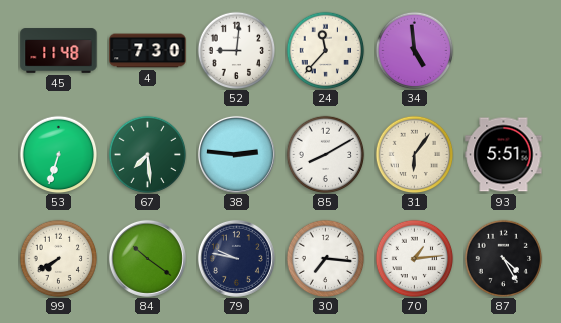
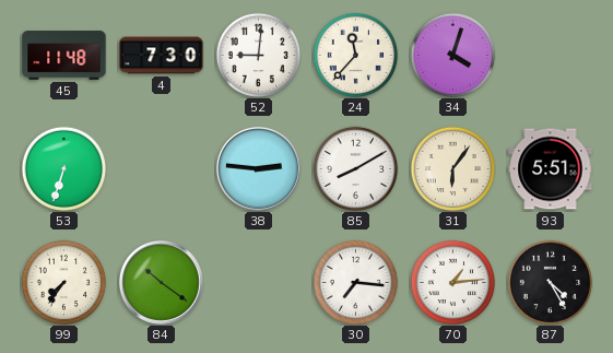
34: 4:59 -> 4:03 (452, 55)
67: 7:29 -> none (147, 154)
99: 7:40 -> 7:36 (63, 282)
79: 9:47 -> none (236, 258)
